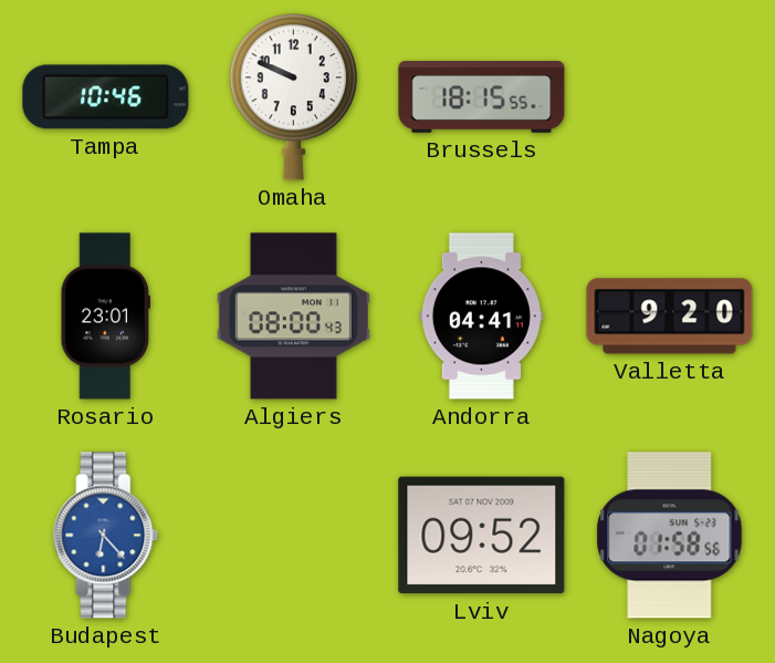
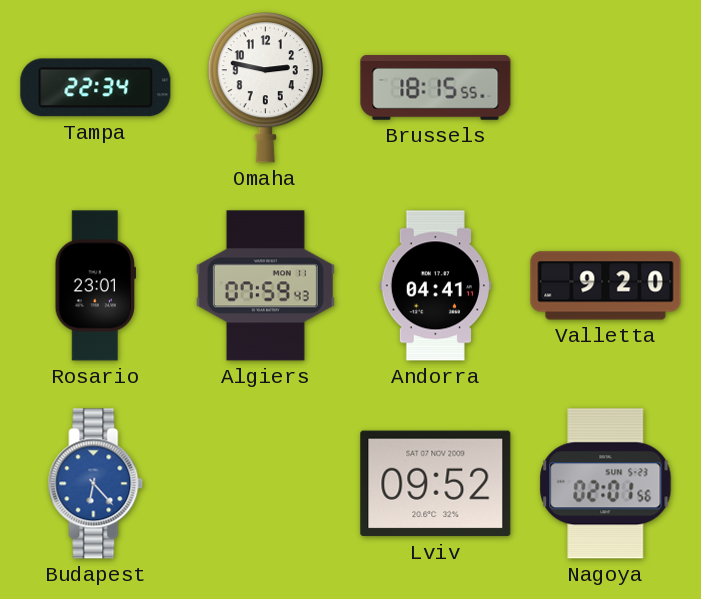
Tampa: 10:46 -> 22:34 (96, 88)
Omaha: 9:49 -> 2:47 (265, 88)
Algiers: 08:00 -> 07:59 (265, 286)
Nagoya: 01:58 -> 02:01 (606, 484)
